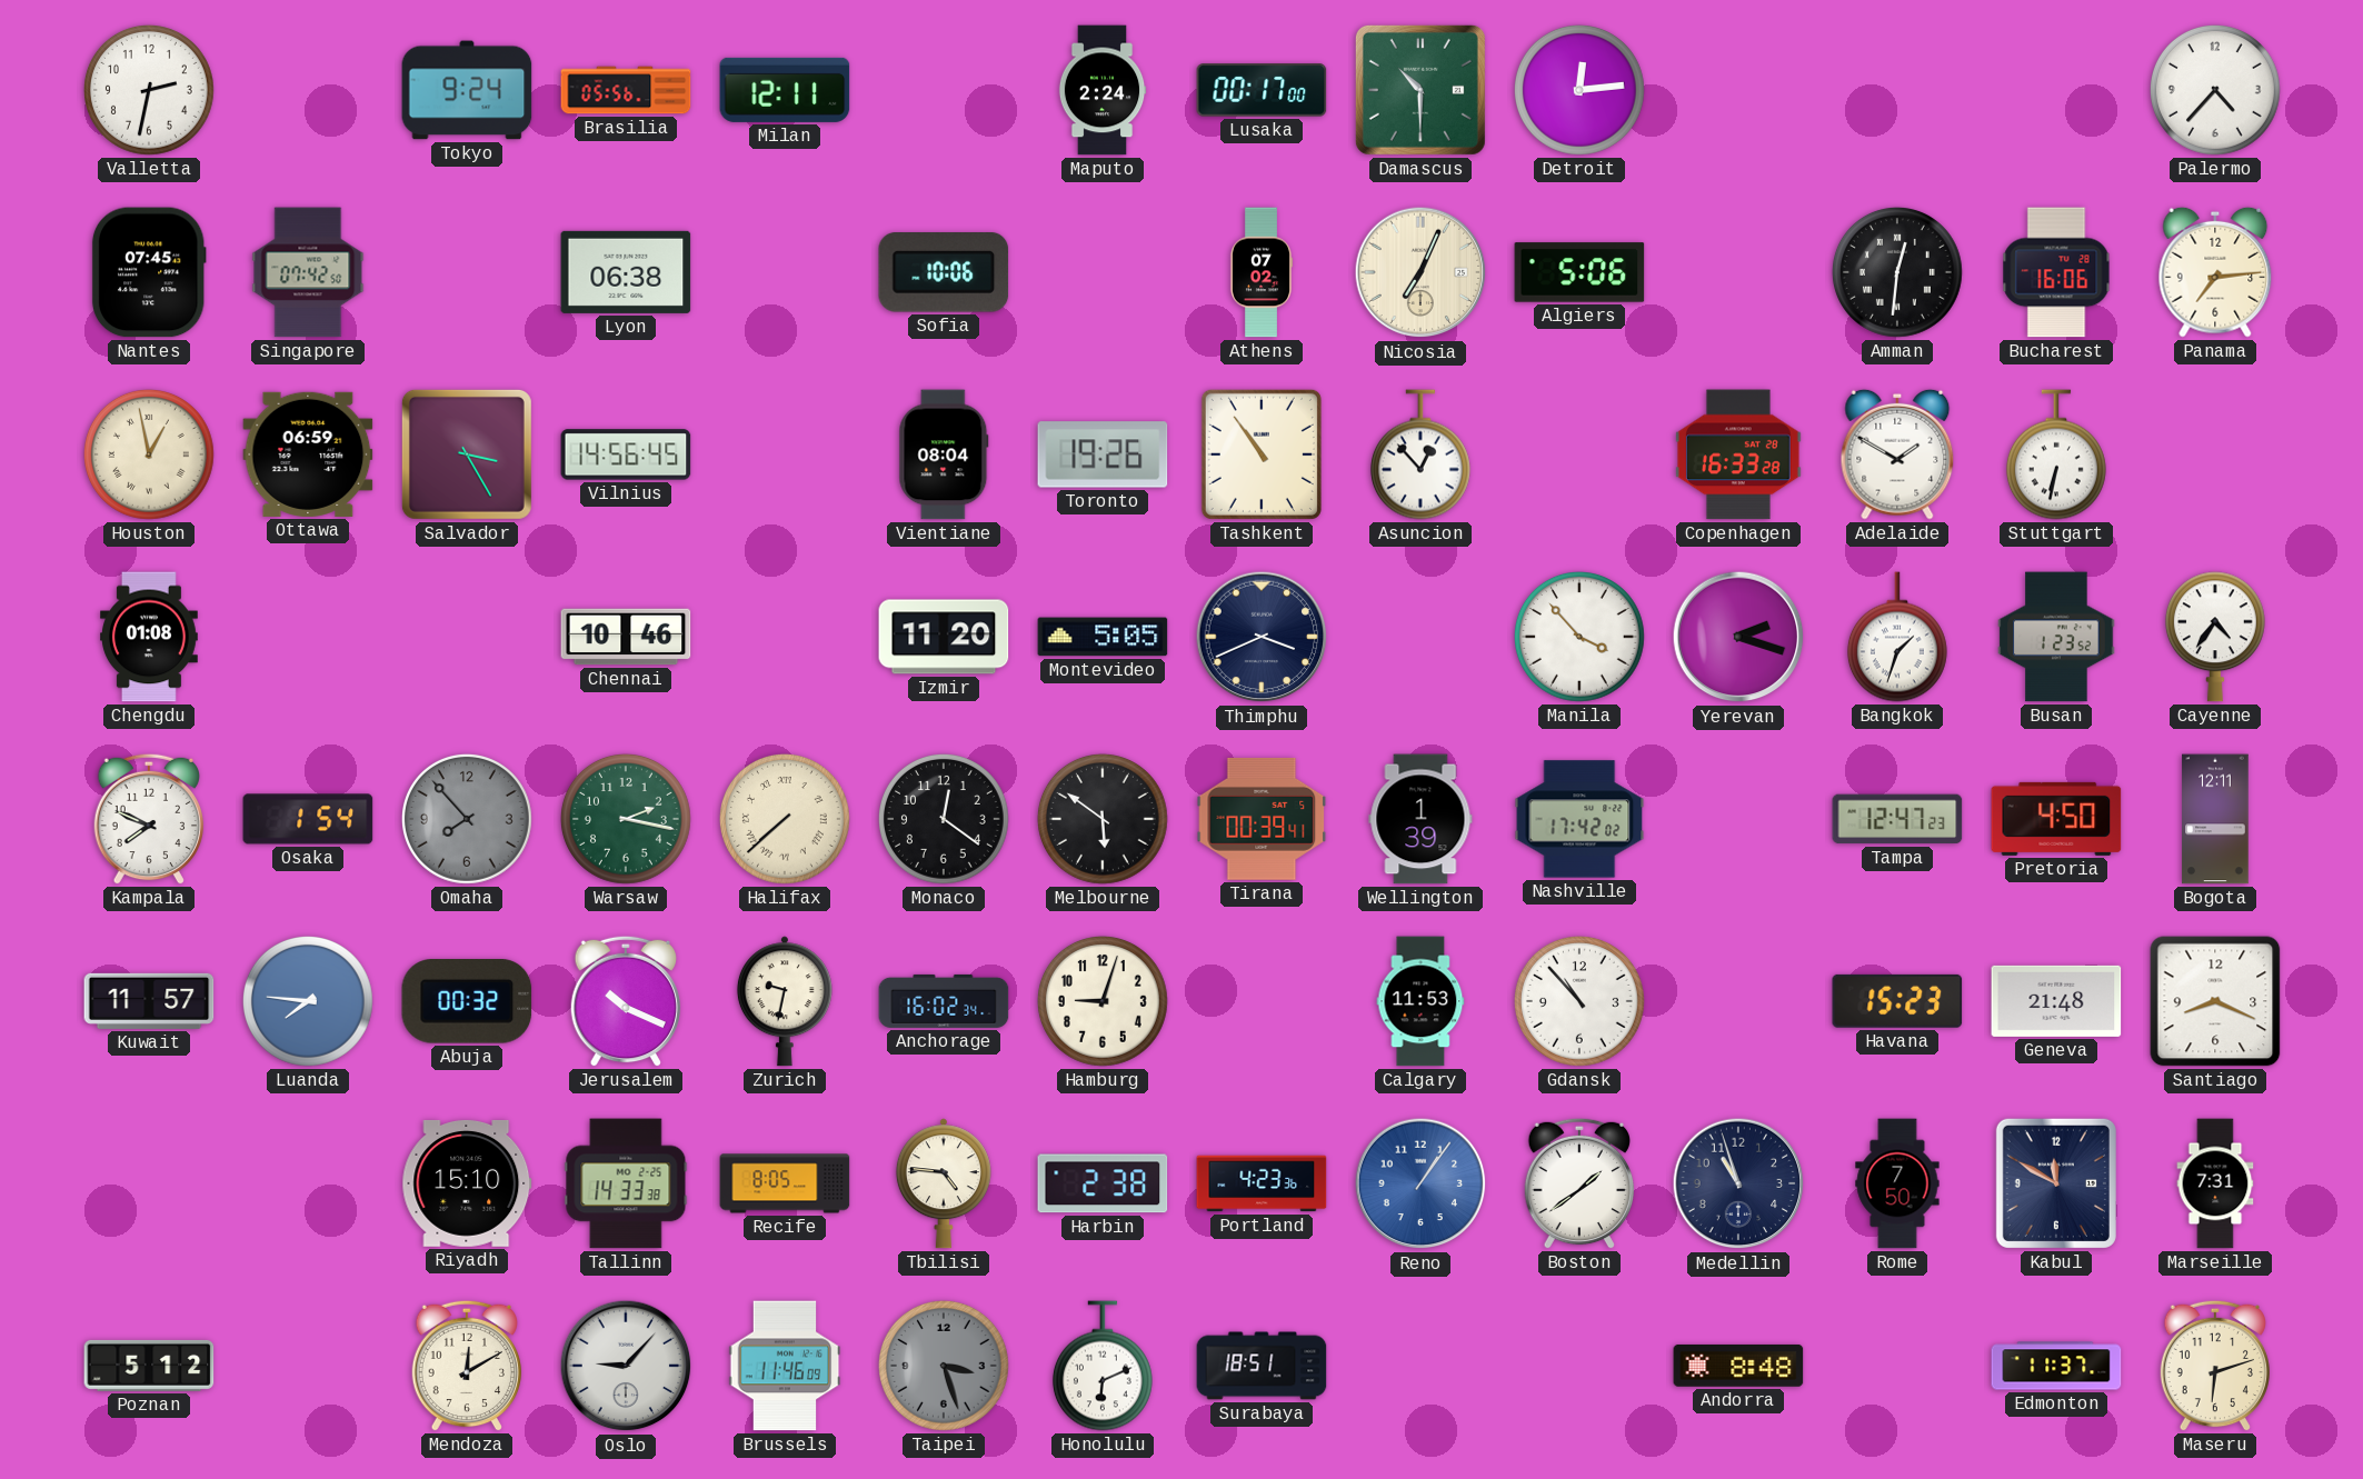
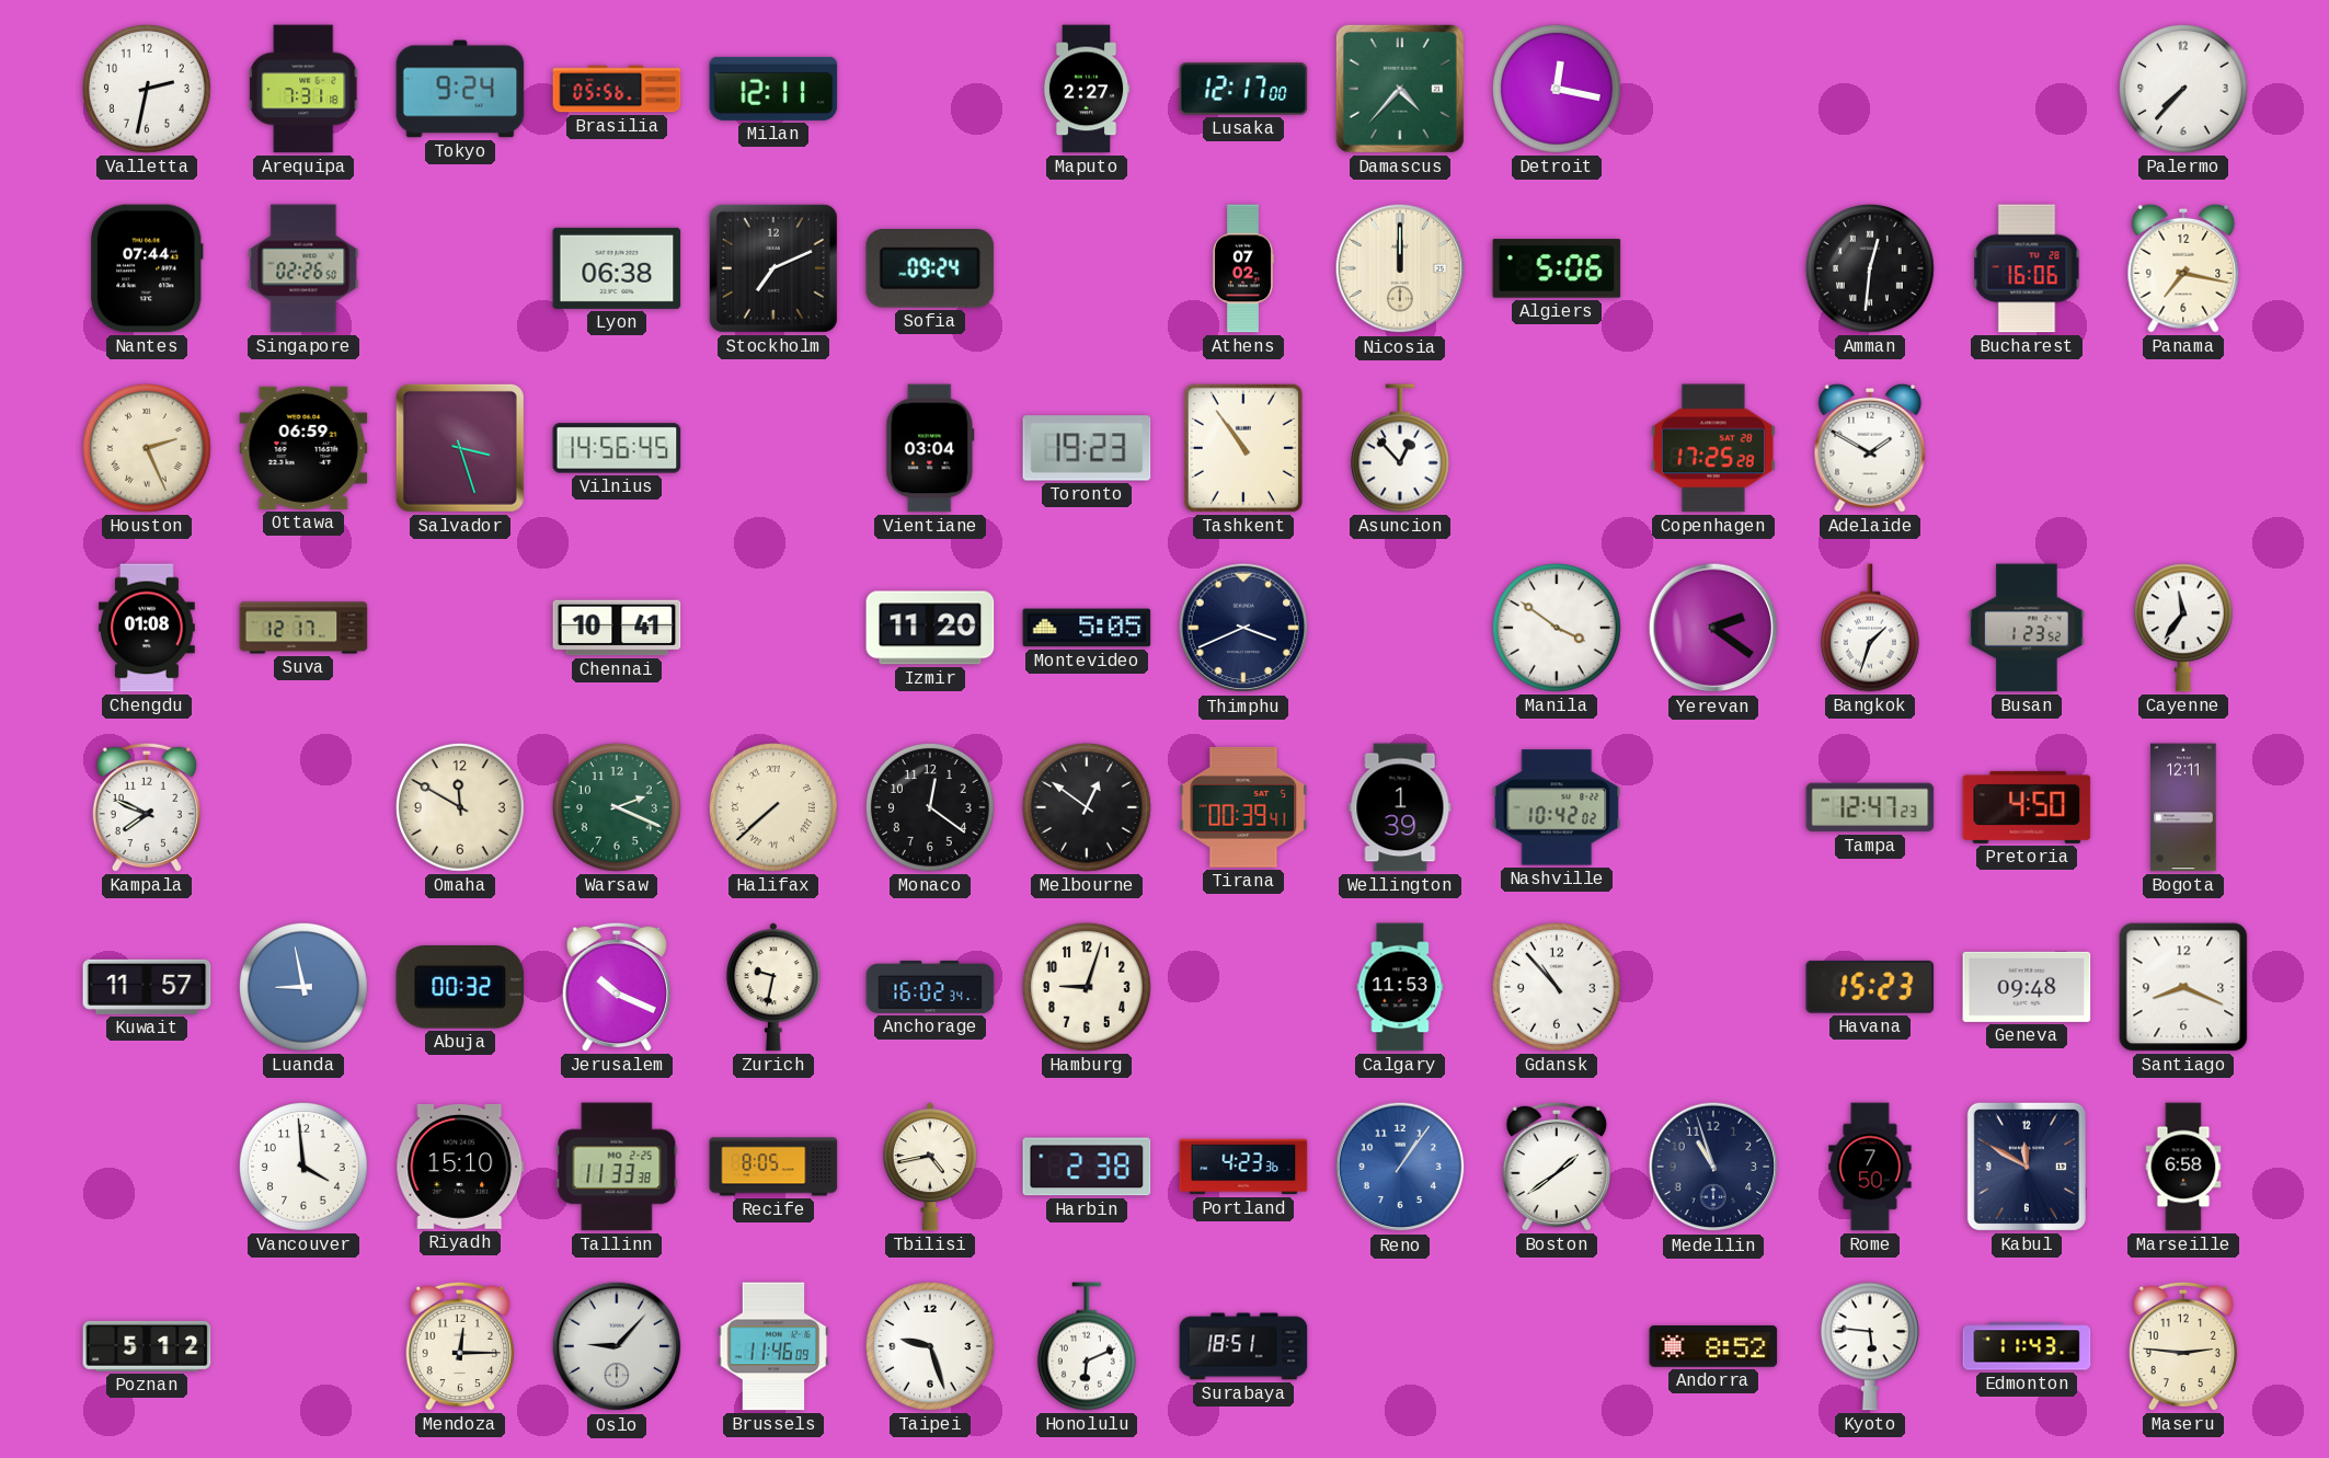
Arequipa: none -> 7:31 (305, 89)
Maputo: 2:24 -> 2:27 (1087, 89)
Lusaka: 00:17 -> 12:17 (1243, 89)
Damascus: 10:30 -> 4:37 (1400, 89)
Detroit: 12:14 -> 12:17 (1557, 89)
Palermo: 4:37 -> 7:37 (2183, 89)
Nantes: 07:45 -> 07:44 (147, 268)
Singapore: 07:42 -> 02:26 (303, 268)
Stockholm: none -> 7:11 (773, 268)
Sofia: 10:06 -> 09:24 (930, 269)
Nicosia: 7:04 -> 12:00 (1400, 268)
Panama: 7:14 -> 7:17 (2183, 268)
Houston: 12:58 -> 2:26 (147, 448)
Salvador: 3:25 -> 3:27 (460, 448)
Vientiane: 08:04 -> 03:04 (930, 448)
Toronto: 19:26 -> 19:23 (1087, 448)
Copenhagen: 16:33 -> 17:25 (1713, 448)
Stuttgart: 6:32 -> none (2056, 454)
Suva: none -> 12:17 (303, 628)
Chennai: 10:46 -> 10:41 (617, 628)
Manila: 3:53 -> 3:51 (1557, 628)
Yerevan: 2:18 -> 2:21 (1713, 628)
Cayenne: 4:36 -> 11:36 (2183, 628)
Osaka: 1:54 -> none (308, 819)
Omaha: 7:53 -> 11:50 (460, 807)
Omaha dial: grey -> cream (460, 807)
Warsaw: 2:17 -> 2:19 (617, 807)
Melbourne: 5:51 -> 12:51 (1087, 807)
Nashville: 17:42 -> 10:42 (1557, 807)
Luanda: 7:46 -> 8:58 (303, 987)
Geneva: 21:48 -> 09:48 (2027, 987)
Vancouver: none -> 3:59 (303, 1167)
Tallinn: 14:33 -> 11:33 (617, 1167)
Tbilisi: 4:46 -> 4:43 (930, 1167)
Marseille: 7:31 -> 6:58 (2183, 1167)
Mendoza: 12:10 -> 12:15 (459, 1346)
Taipei: 3:27 -> 9:27 (930, 1346)
Taipei dial: grey -> white (930, 1346)
Andorra: 8:48 -> 8:52 (1713, 1346)
Kyoto: none -> 5:46 (1870, 1346)
Edmonton: 11:37 -> 11:43 (2027, 1346)
Maseru: 6:12 -> 2:46 (2182, 1346)
